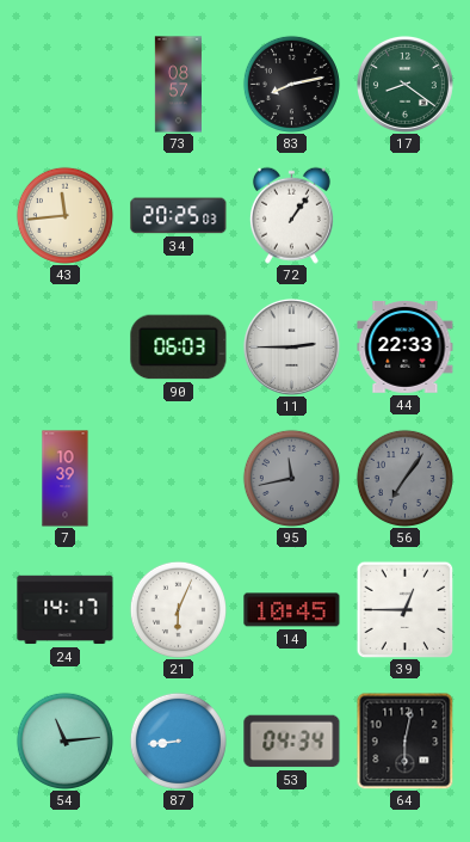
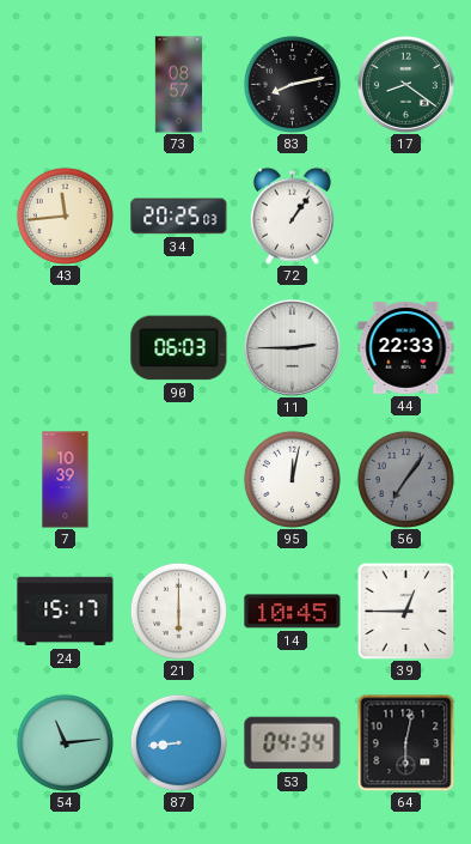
95: 11:43 -> 12:02 (292, 479)
95 dial: grey -> white (292, 479)
24: 14:17 -> 15:17 (66, 612)
21: 6:04 -> 6:00 (178, 611)
